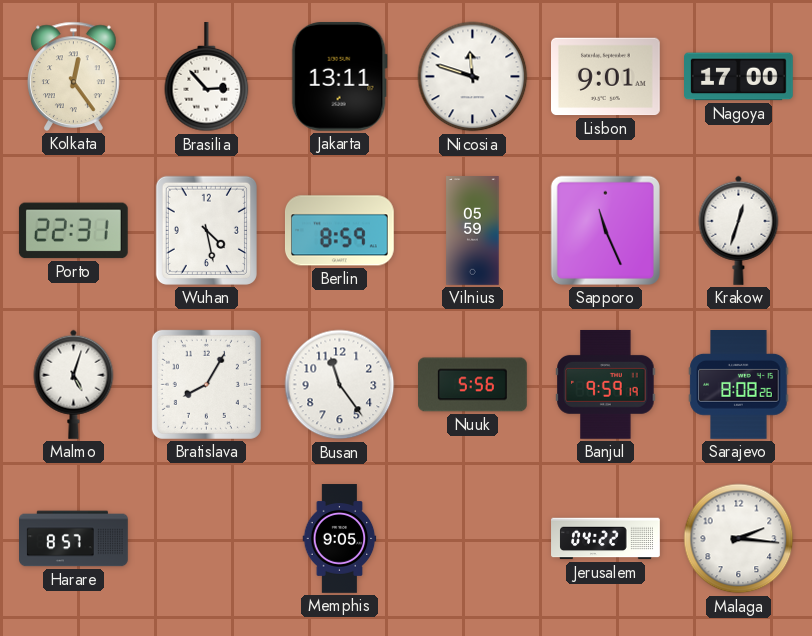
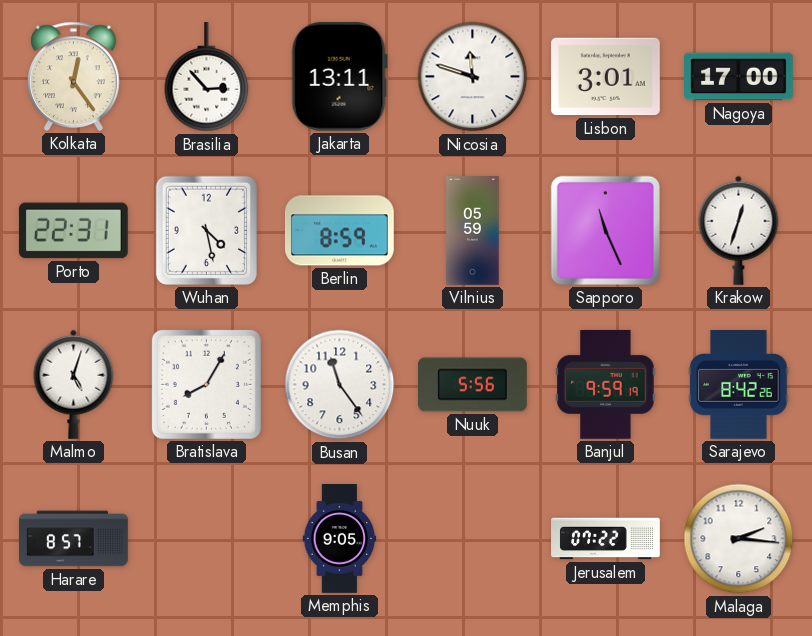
Lisbon: 9:01 -> 3:01 (606, 77)
Sarajevo: 8:08 -> 8:42 (739, 385)
Jerusalem: 04:22 -> 07:22 (606, 539)
